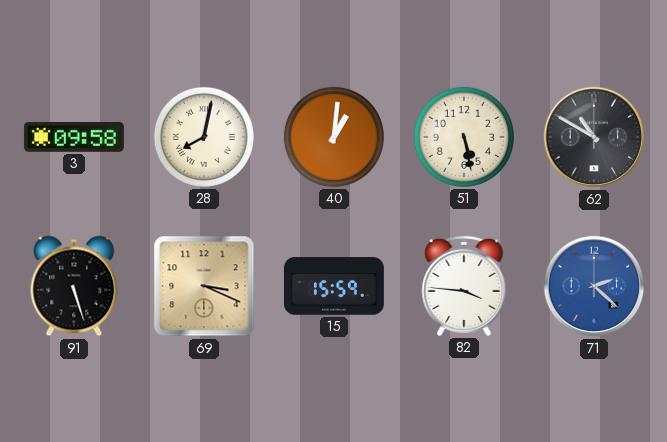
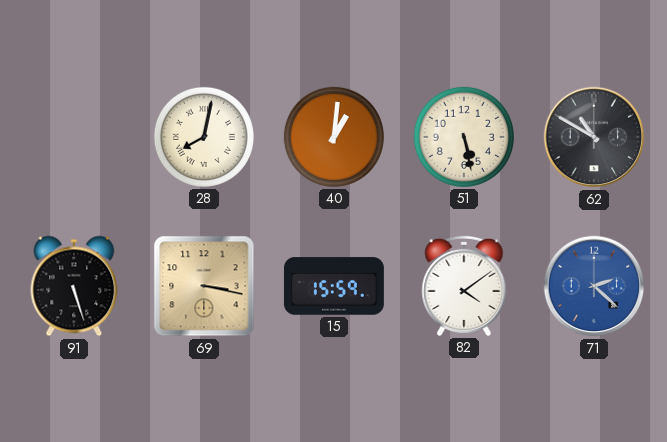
3: 09:58 -> none (74, 138)
69: 3:19 -> 3:17 (204, 286)
82: 3:46 -> 4:09 (464, 286)
